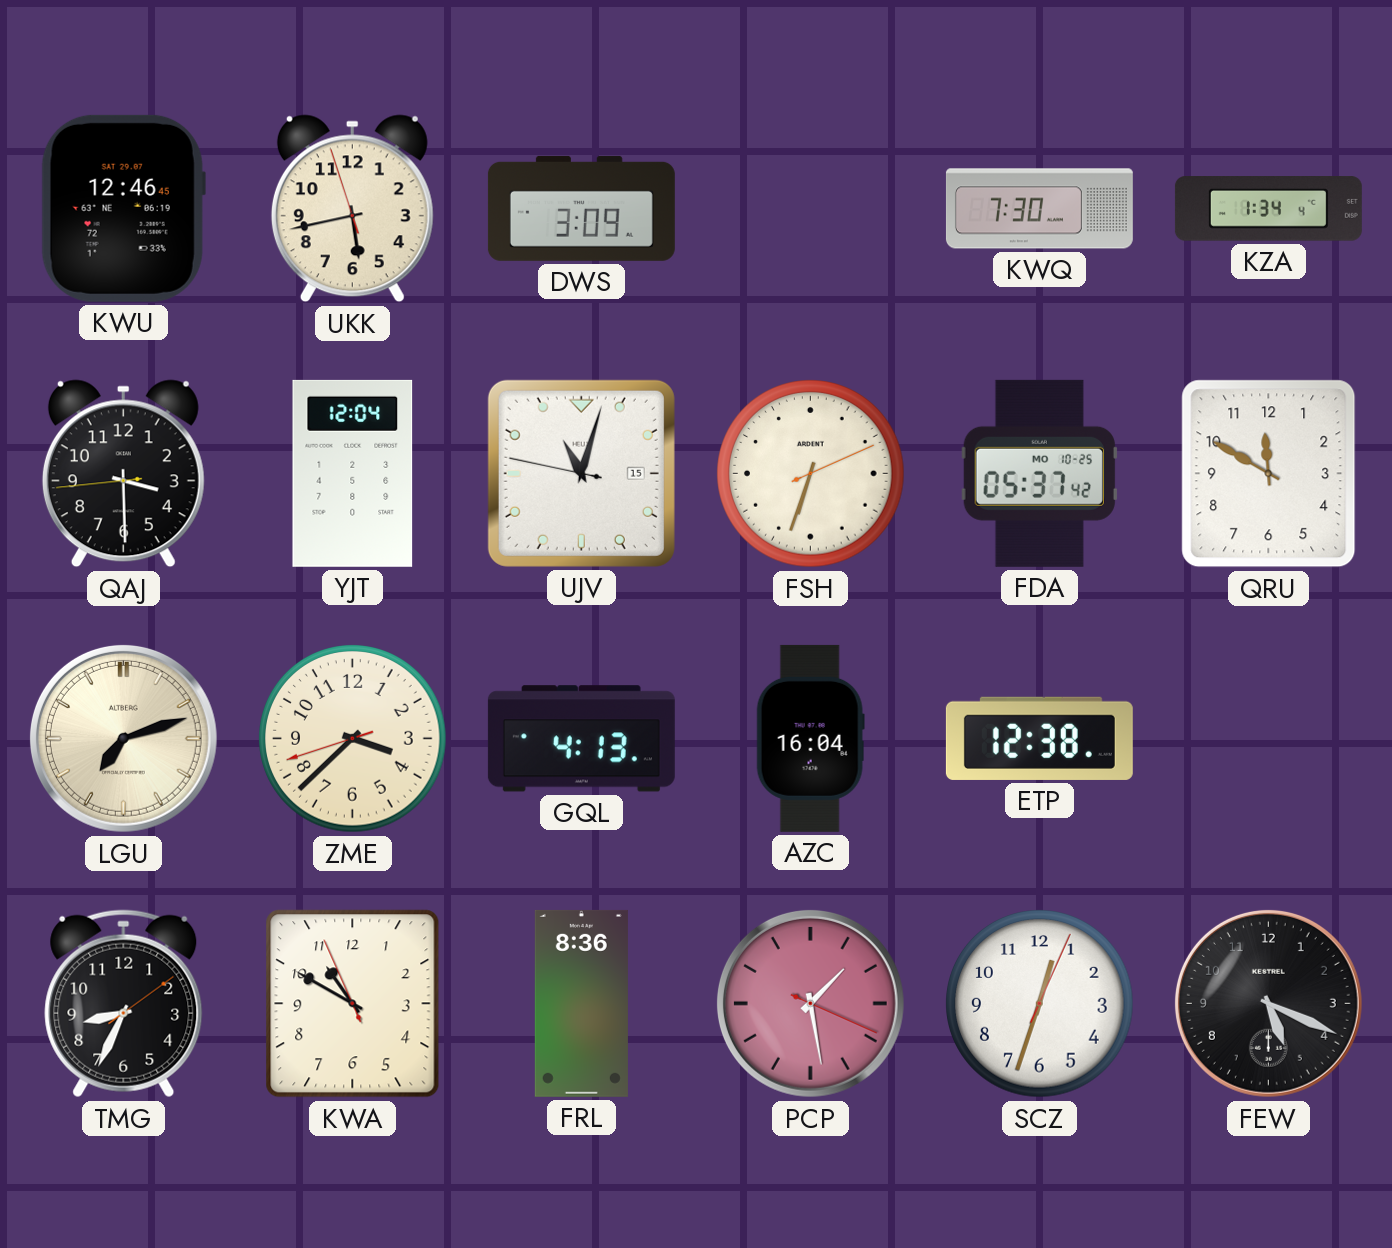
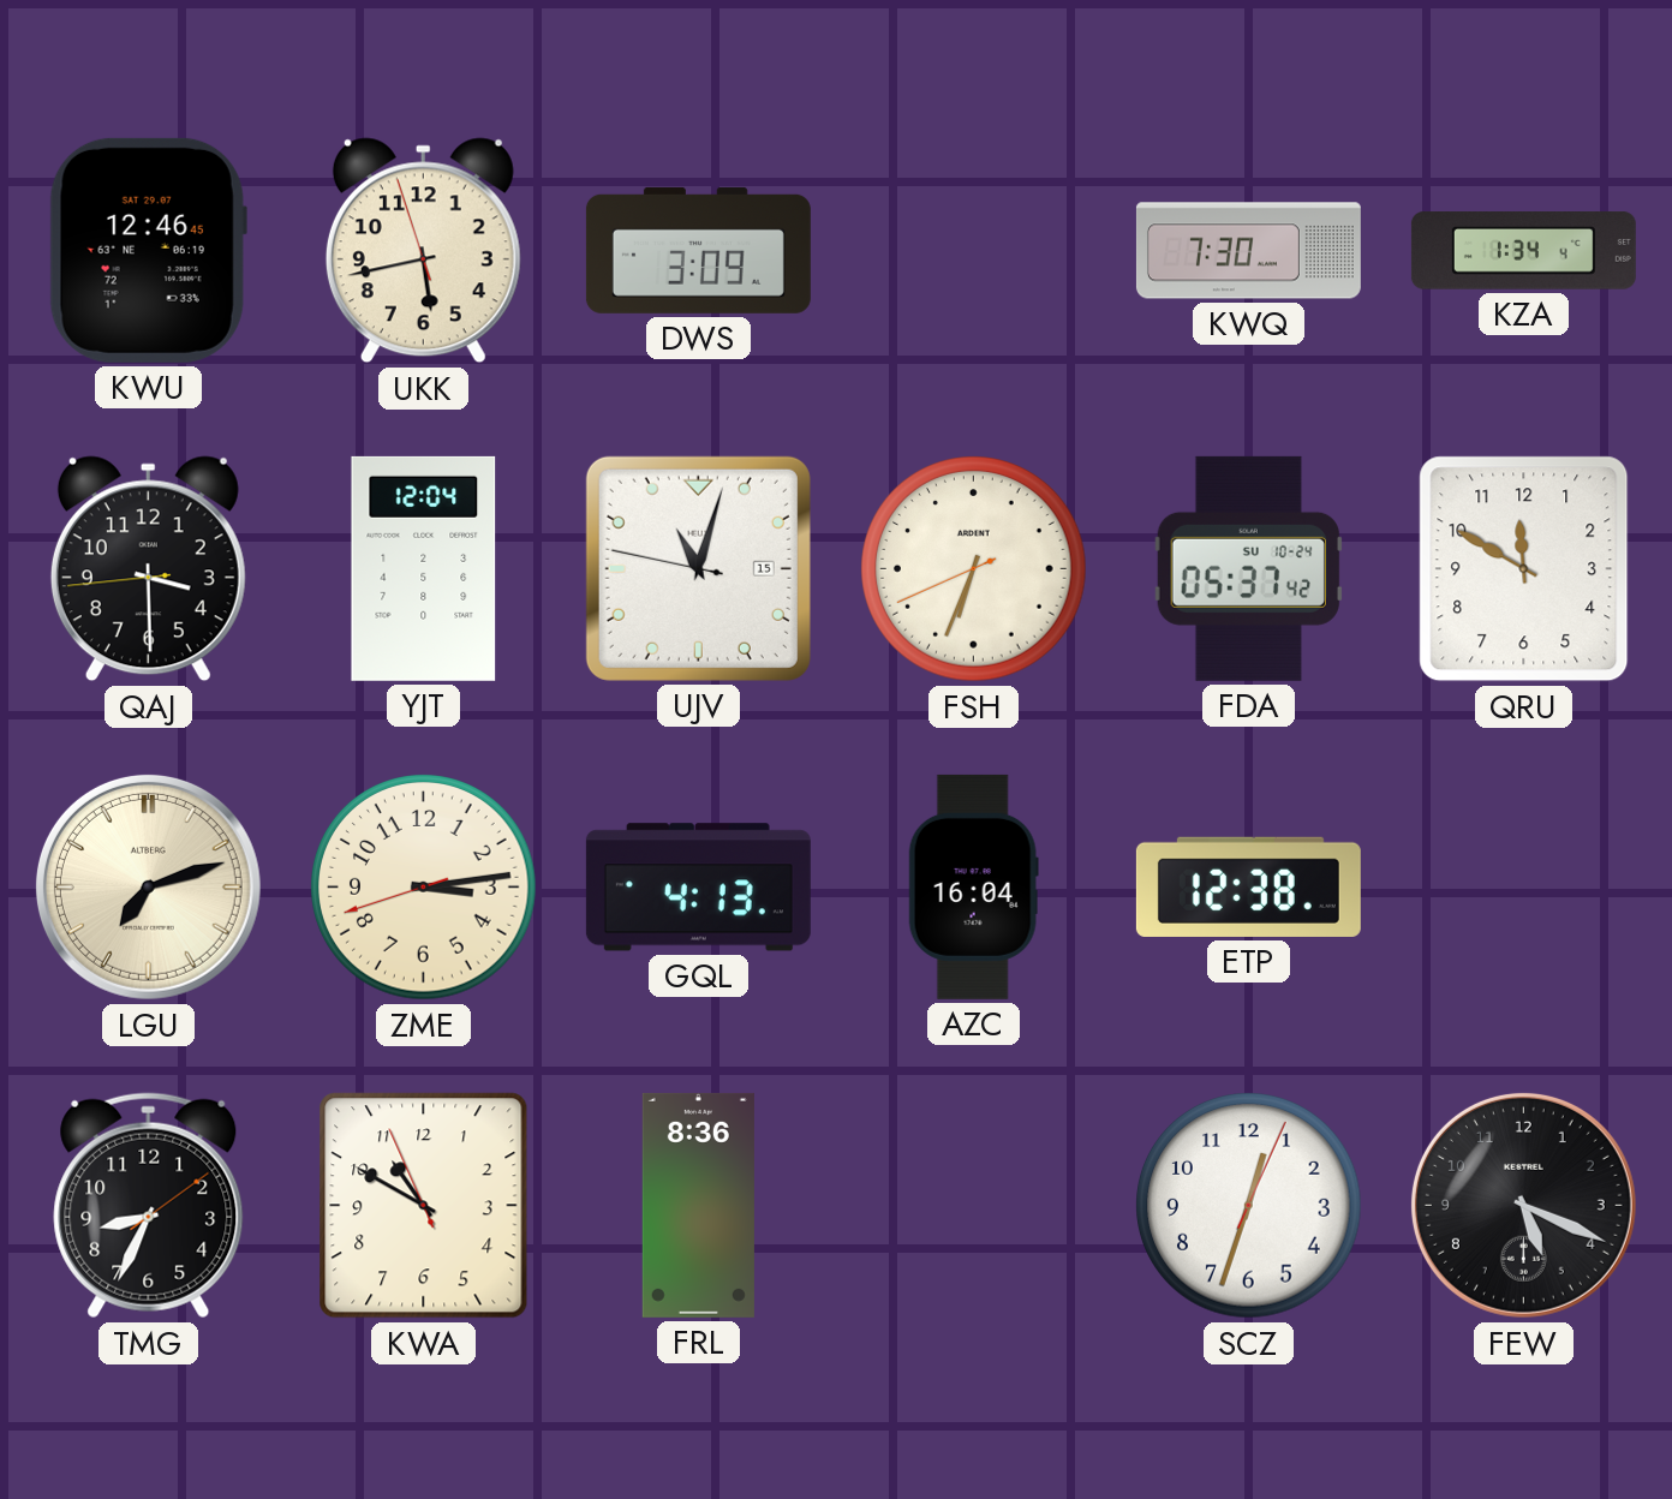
FSH: 6:33:11 -> 6:33:41 (974, 569)
FDA date: MO 10-25 -> SU 10-24 (1248, 568)
ZME: 3:37 -> 3:13 (424, 888)
PCP: 1:28 -> none (810, 1003)
